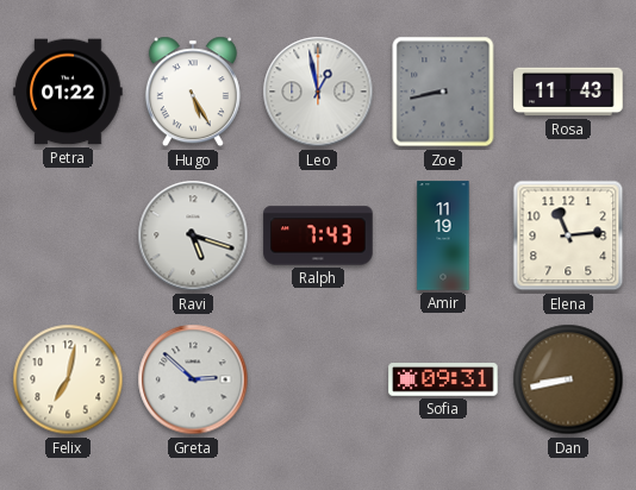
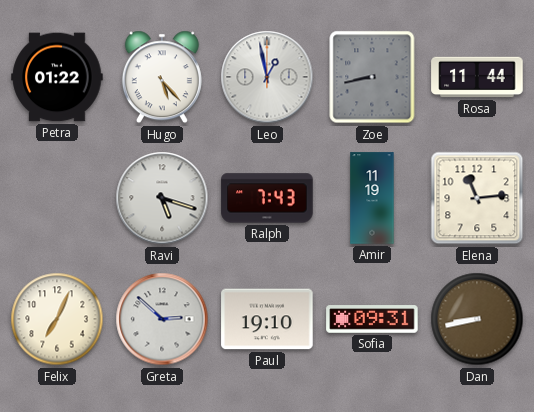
Hugo: 5:25 -> 5:23 (162, 77)
Rosa: 11:43 -> 11:44 (477, 77)
Felix: 7:02 -> 7:04 (57, 319)
Paul: none -> 19:10 (267, 319)
